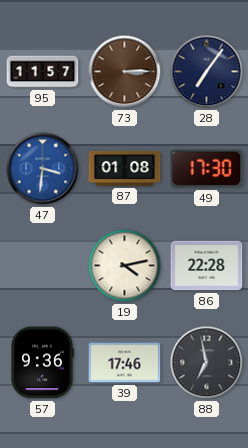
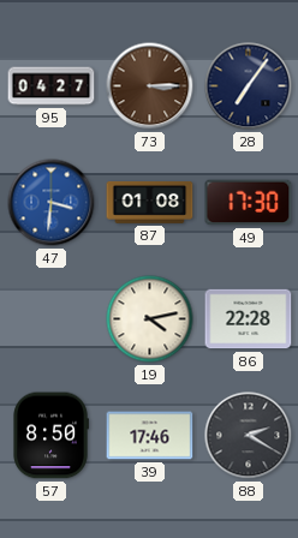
95: 11:57 -> 04:27 (52, 86)
57: 9:36 -> 8:50 (50, 436)
88: 6:58 -> 2:20 (249, 436)
